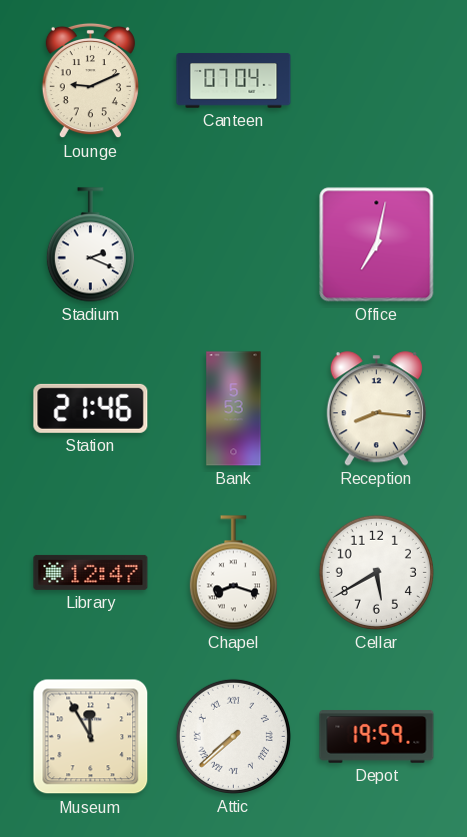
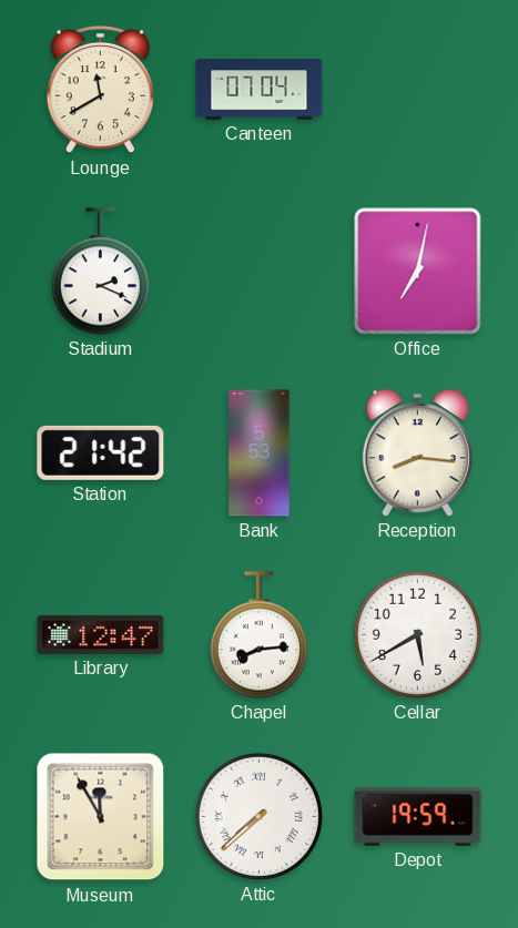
Lounge: 9:11 -> 11:40 (100, 90)
Station: 21:46 -> 21:42 (101, 452)
Chapel: 8:18 -> 8:14 (258, 635)
